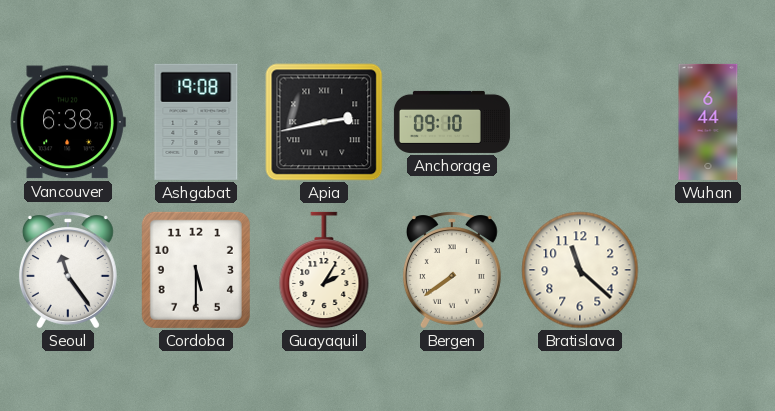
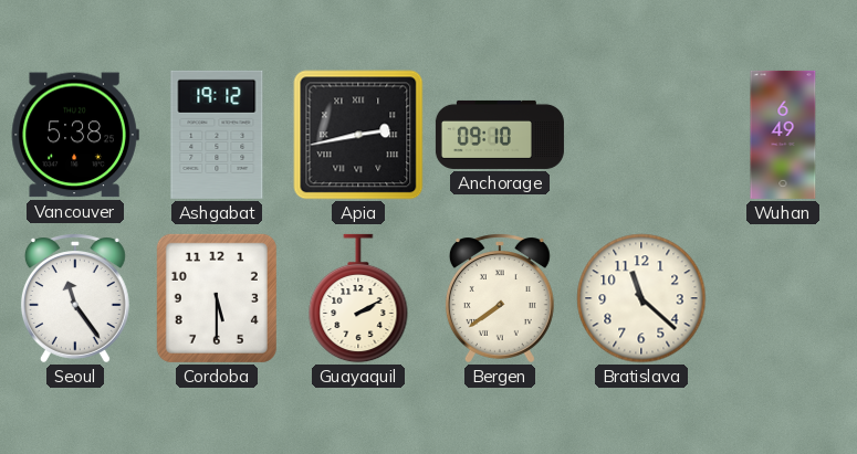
Vancouver: 6:38 -> 5:38 (75, 135)
Ashgabat: 19:08 -> 19:12 (217, 135)
Wuhan: 6:44 -> 6:49 (783, 135)
Guayaquil: 2:05 -> 2:10 (358, 298)
